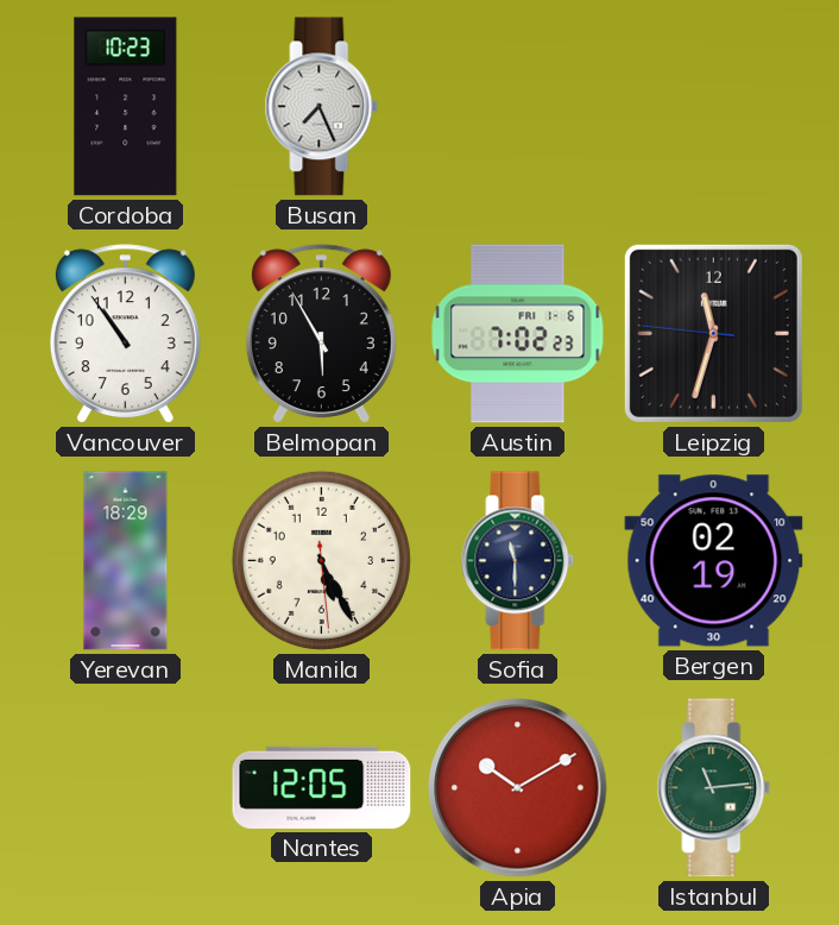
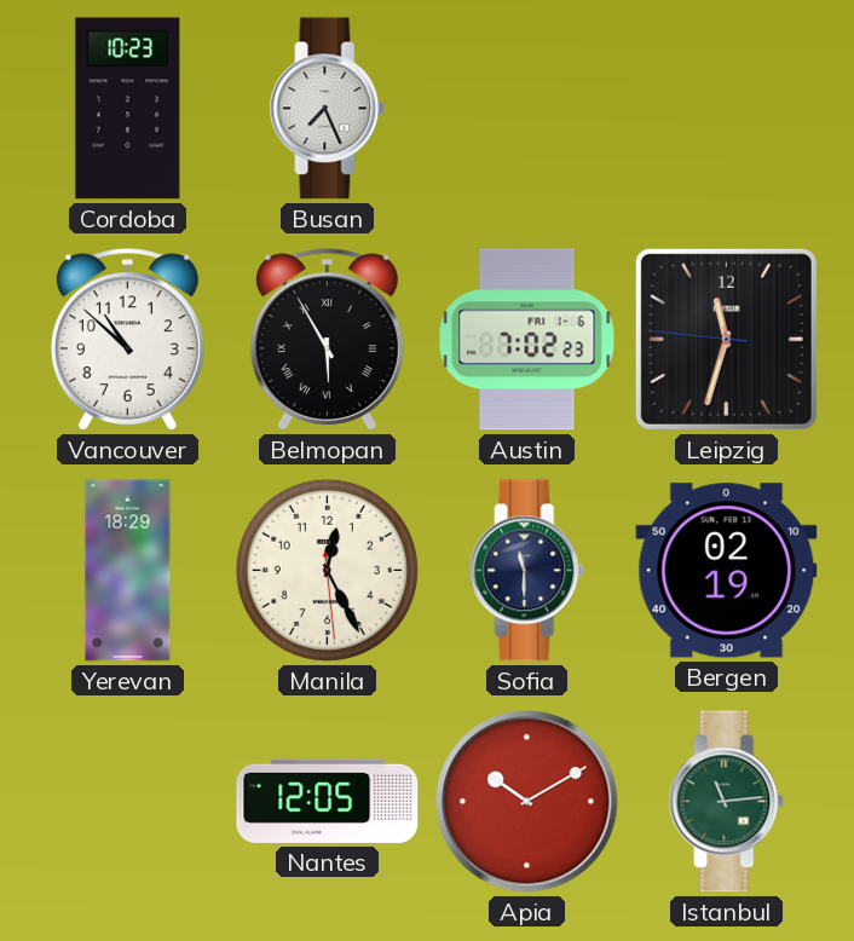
Vancouver: 10:54 -> 10:52 (127, 340)
Belmopan numerals: Arabic -> Roman (327, 340)
Manila: 5:25 -> 12:25 (327, 570)
